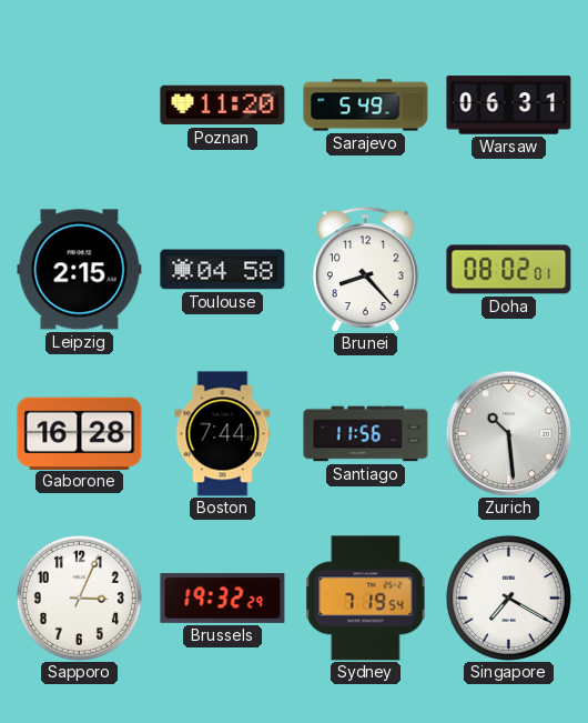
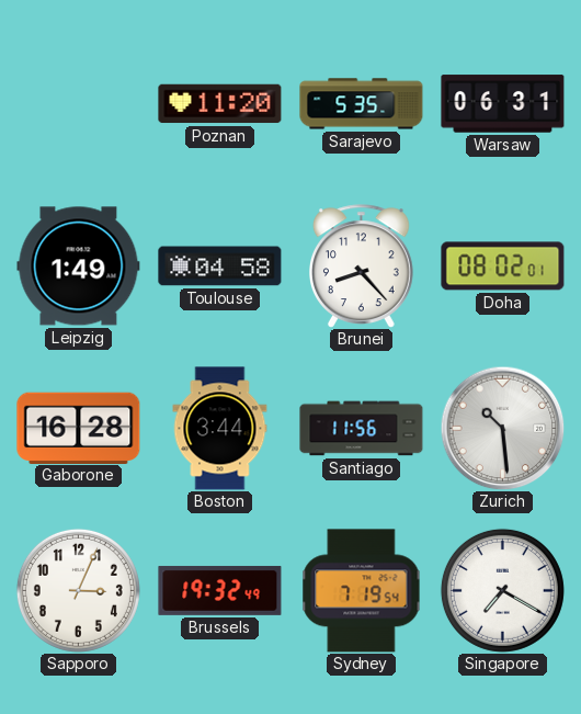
Sarajevo: 5:49 -> 5:35 (362, 104)
Leipzig: 2:15 -> 1:49 (79, 267)
Boston: 7:44 -> 3:44 (220, 429)
Brussels: 19:32:29 -> 19:32:49 (220, 590)
